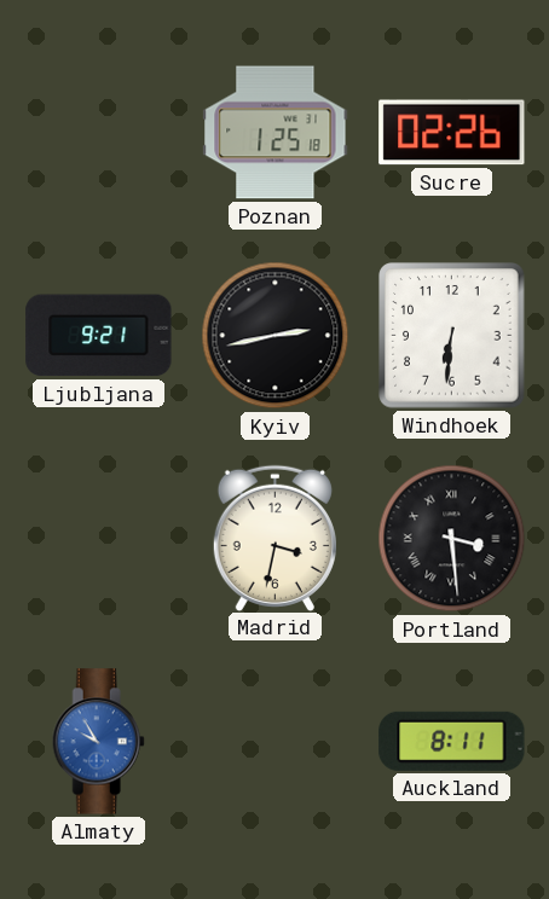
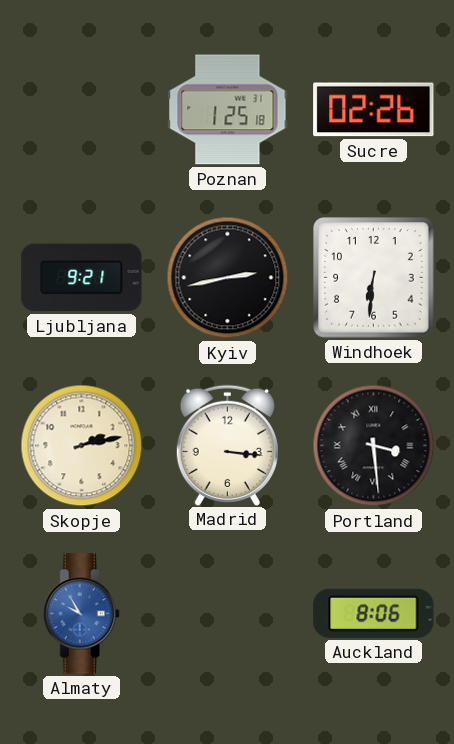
Skopje: none -> 2:13 (82, 446)
Madrid: 3:32 -> 3:16 (227, 445)
Auckland: 8:11 -> 8:06 (374, 613)
